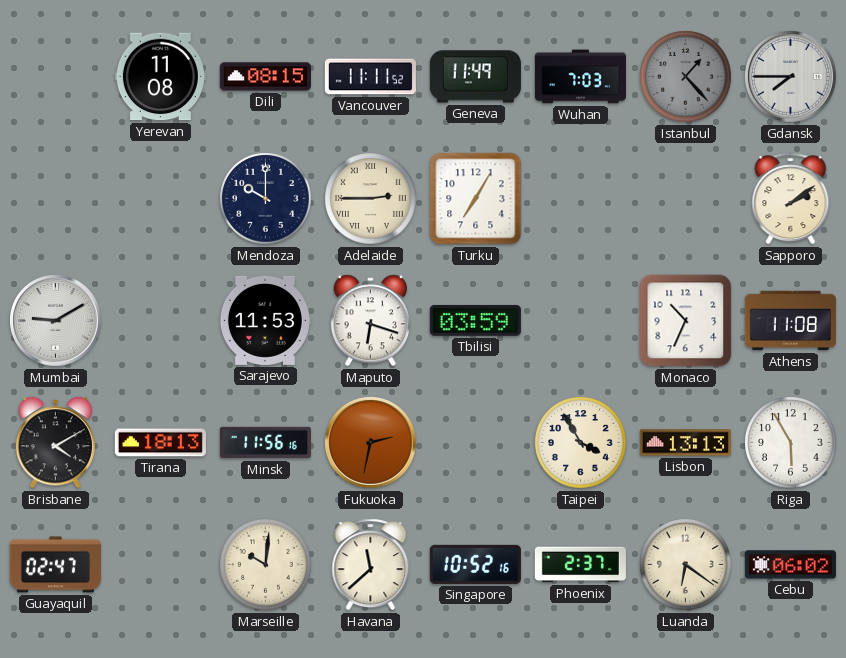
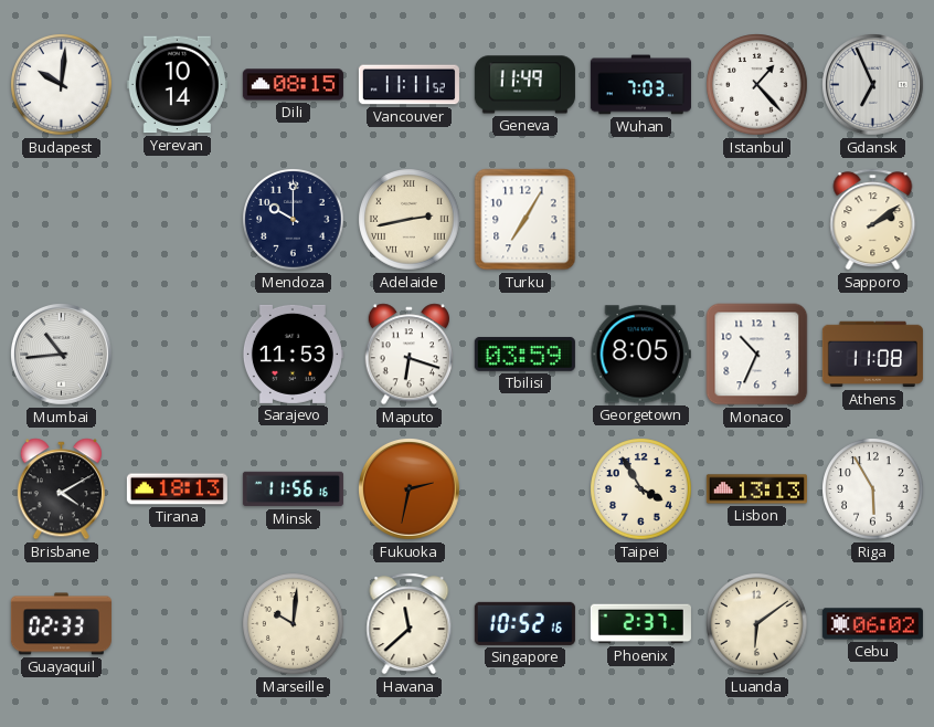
Budapest: none -> 10:01 (62, 85)
Yerevan: 11:08 -> 10:14 (177, 85)
Istanbul dial: grey -> white (757, 85)
Gdansk: 7:45 -> 6:56 (873, 85)
Adelaide: 2:45 -> 2:43 (410, 220)
Mumbai: 9:10 -> 10:44 (62, 355)
Georgetown: none -> 8:05 (640, 355)
Guayaquil: 02:47 -> 02:33 (61, 624)
Luanda: 6:21 -> 6:09 (757, 624)
